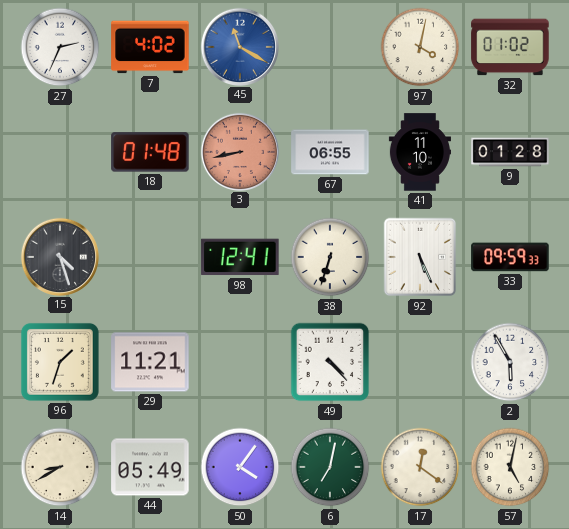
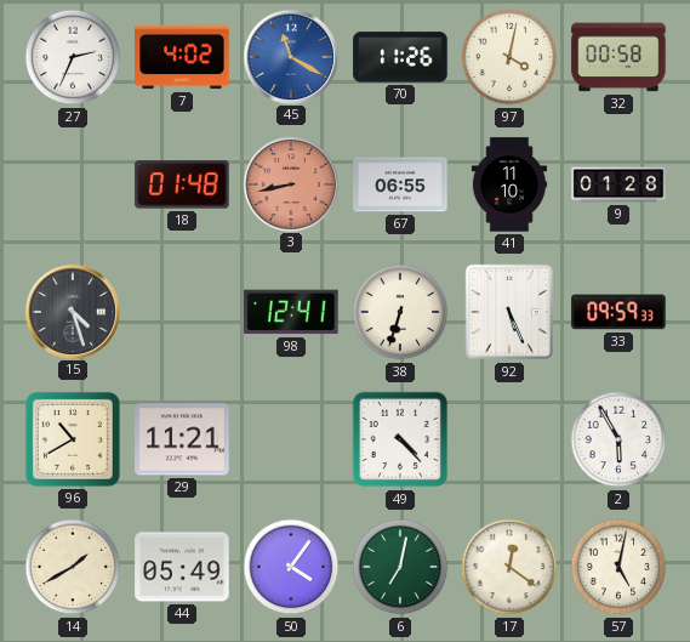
70: none -> 11:26 (400, 57)
32: 01:02 -> 00:58 (618, 57)
96: 1:33 -> 10:40 (73, 439)
14: 8:40 -> 1:40 (73, 567)
